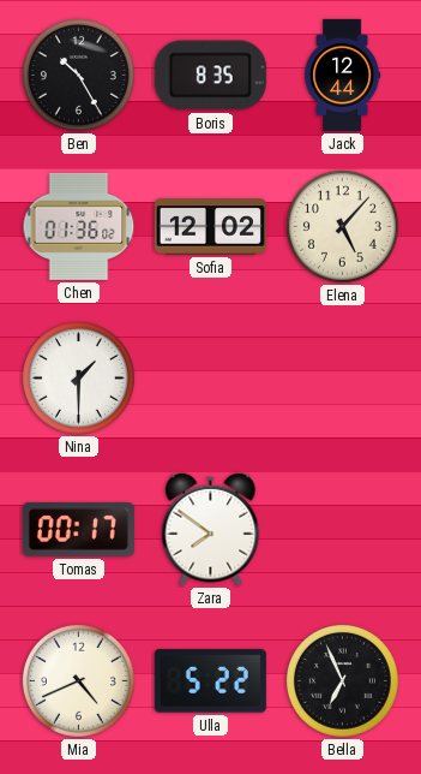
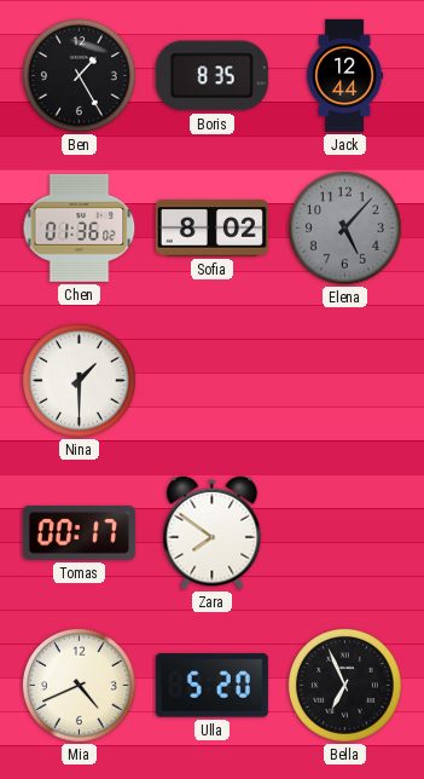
Ben: 10:25 -> 1:25 (79, 75)
Sofia: 12:02 -> 8:02 (211, 229)
Elena dial: cream -> grey (344, 227)
Ulla: 5:22 -> 5:20 (211, 686)
